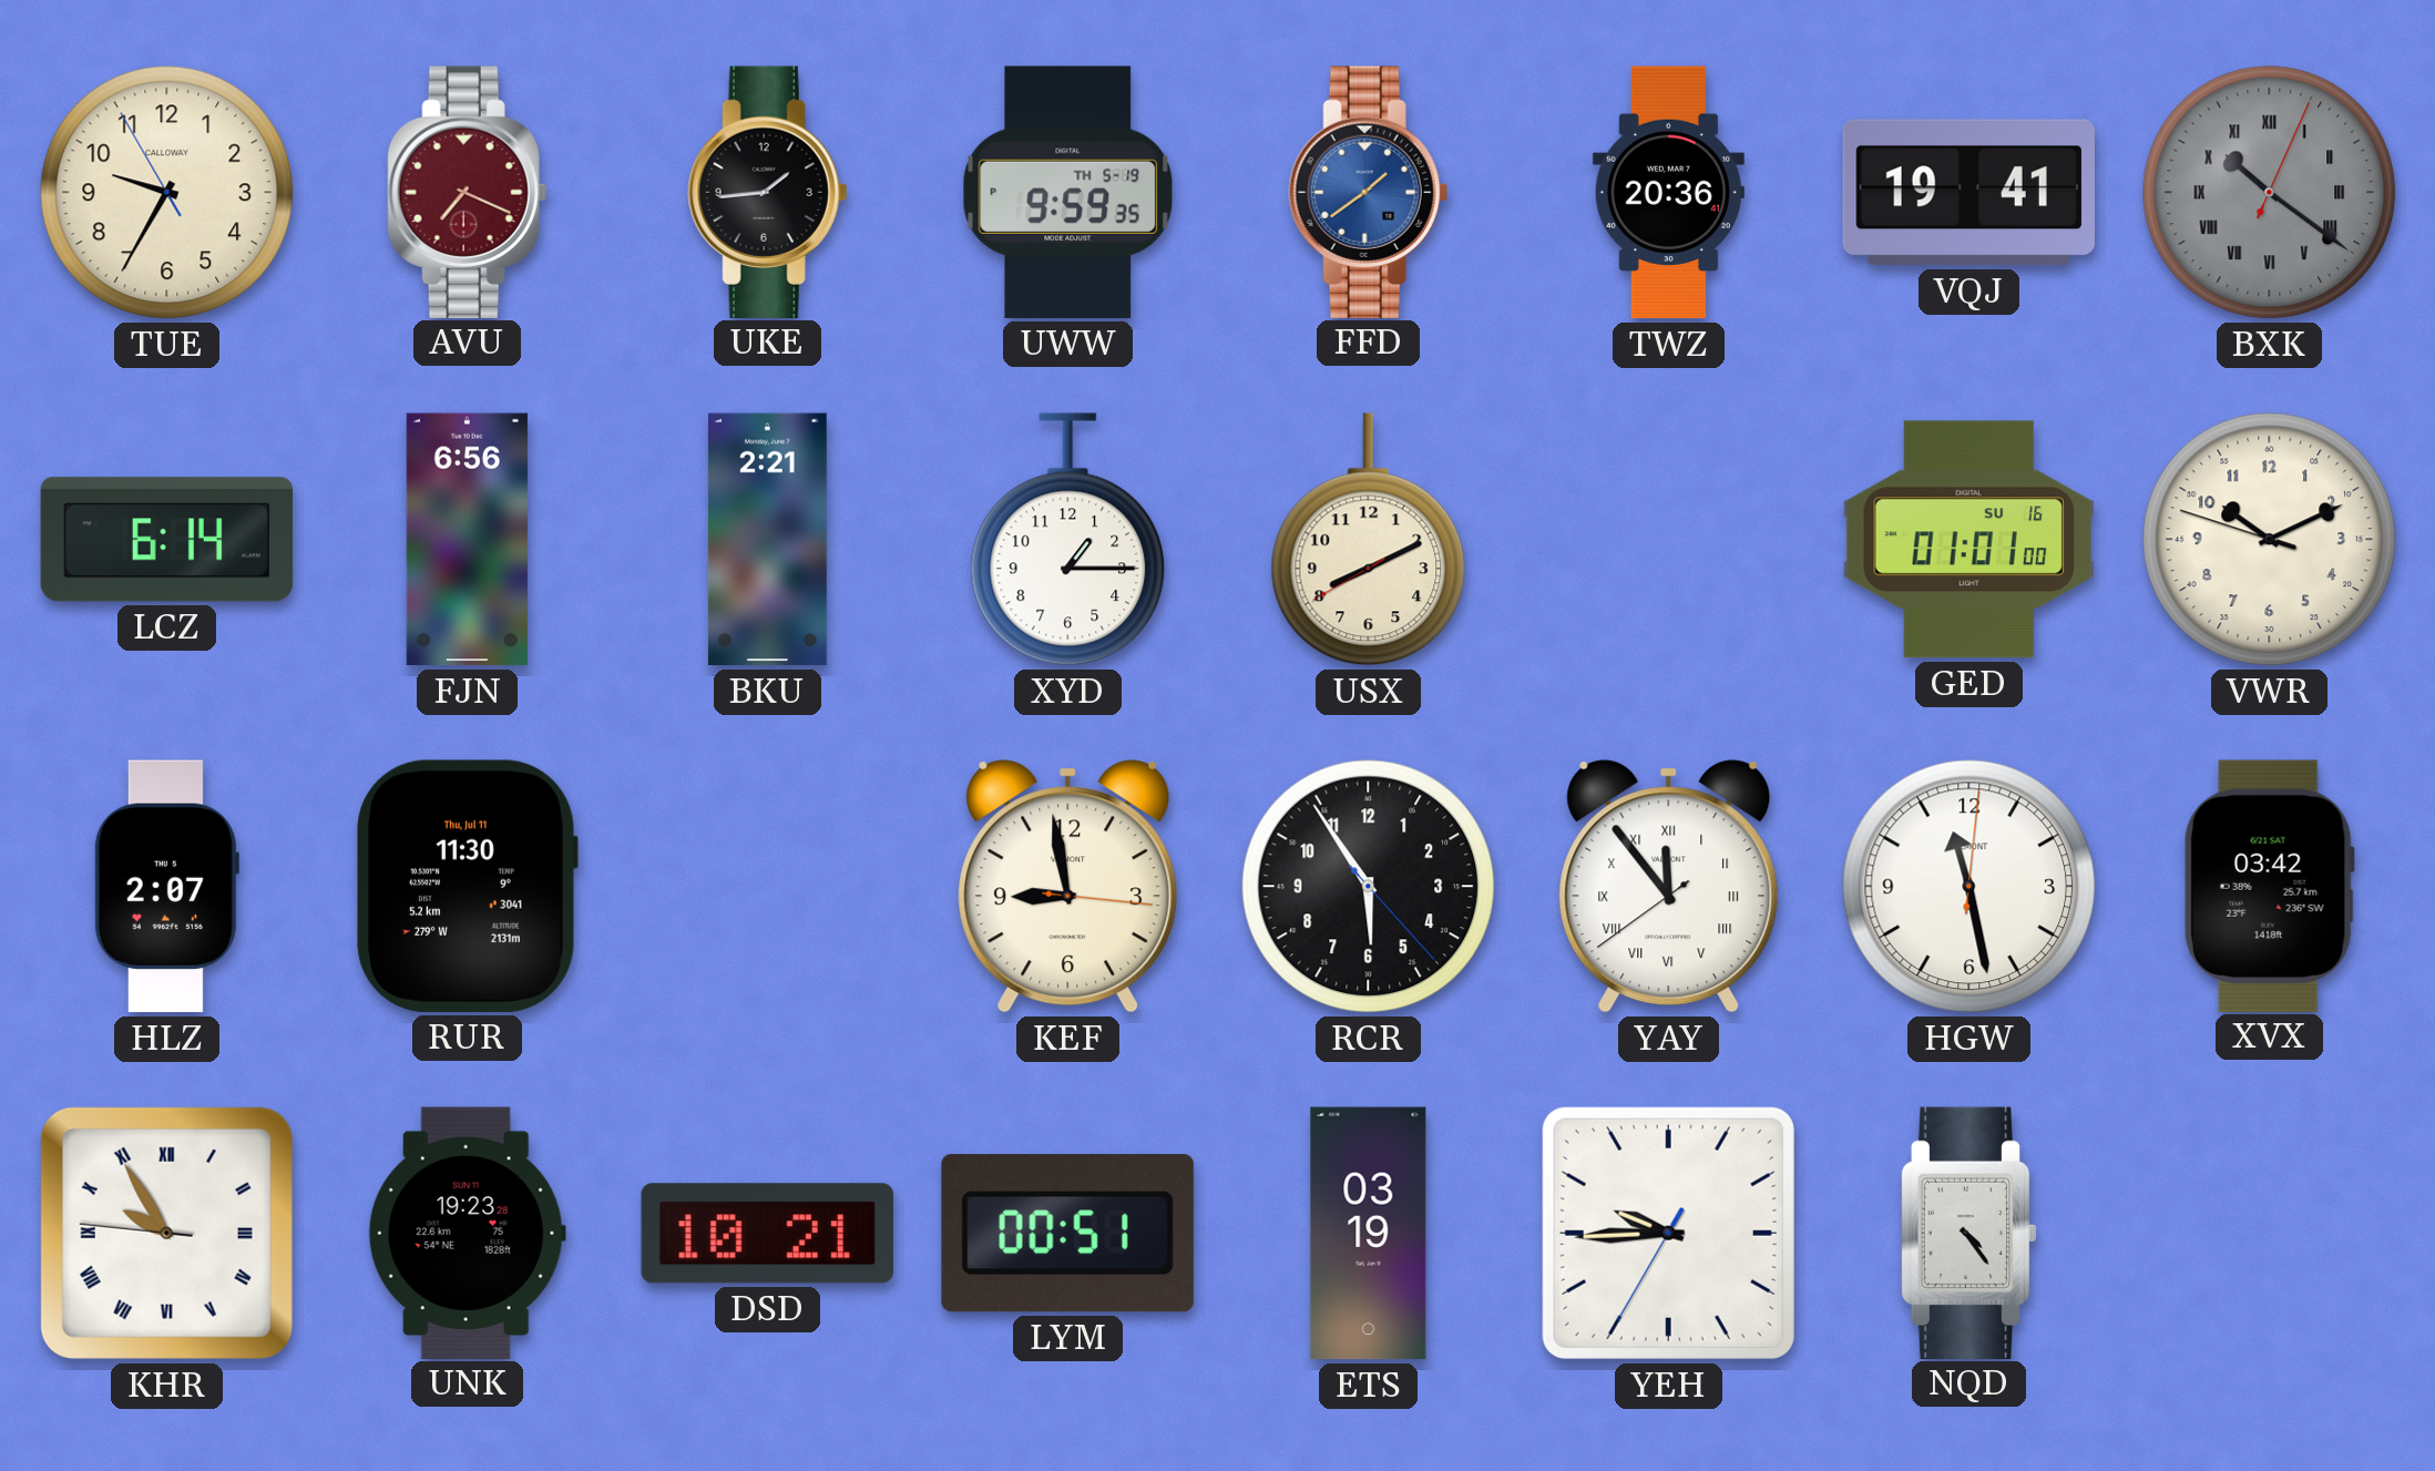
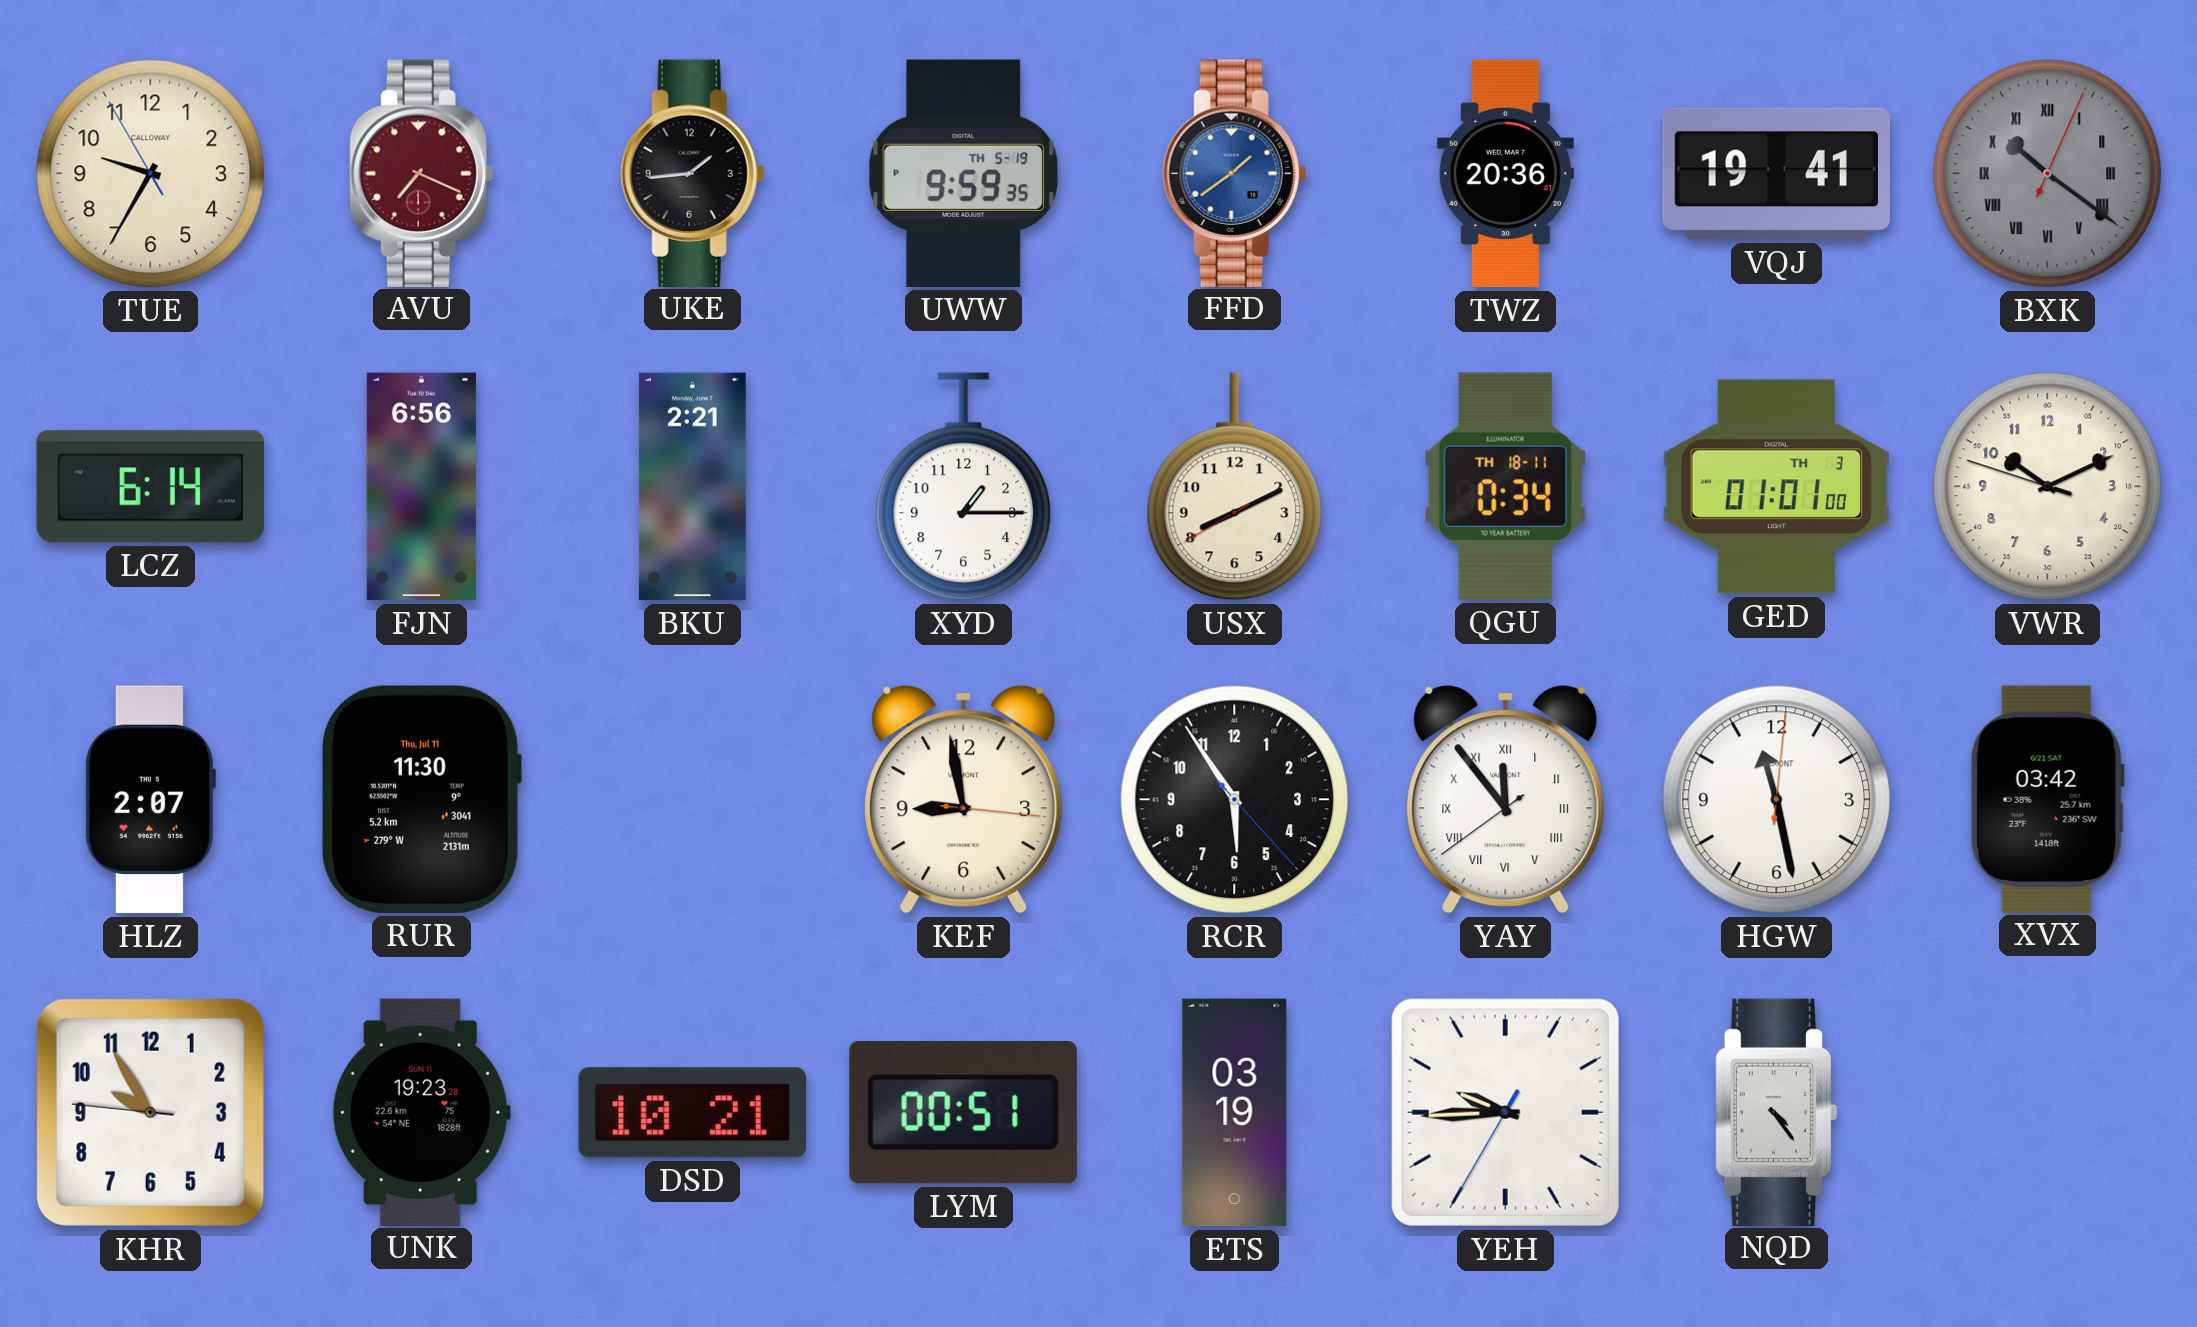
QGU: none -> 0:34 (1505, 486)
GED date: SU 16 -> TH 3 (1776, 487)
KHR numerals: Roman -> Arabic (150, 1112)
